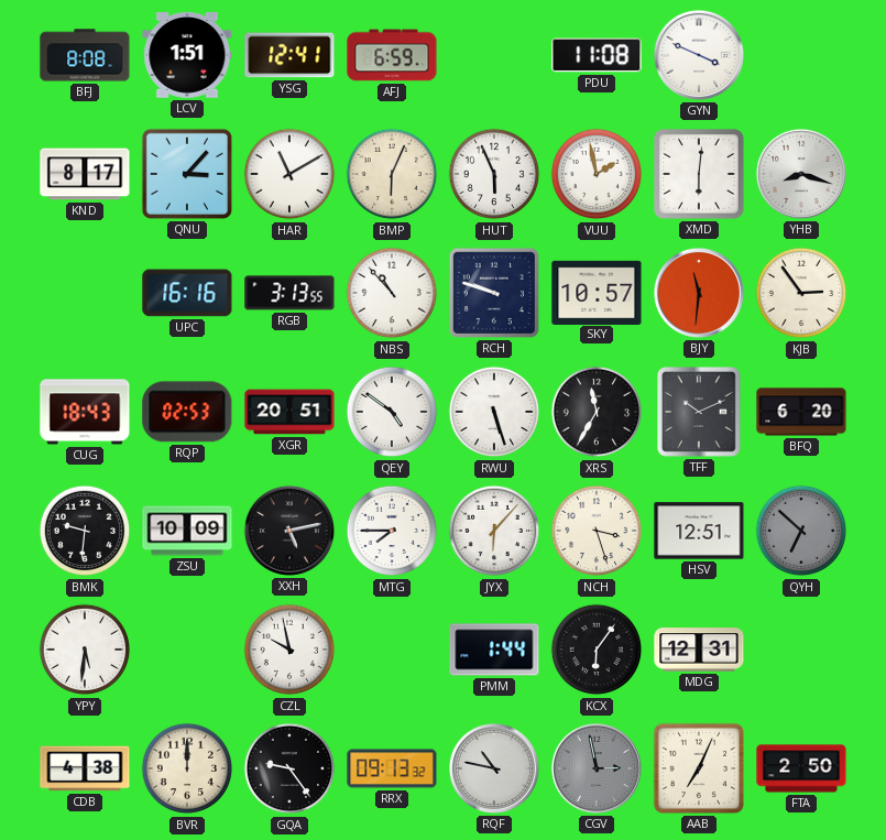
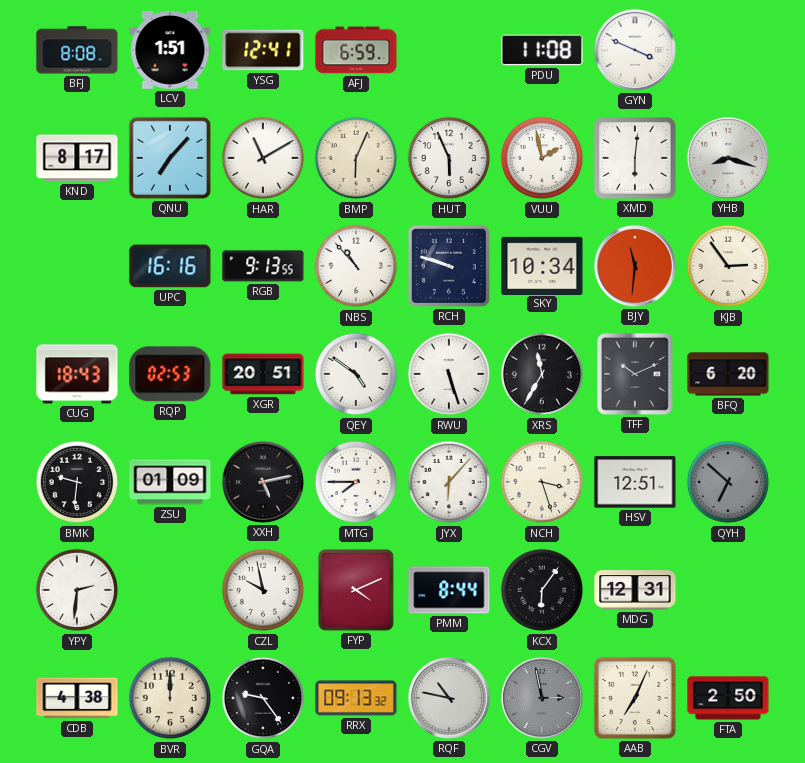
QNU: 3:07 -> 7:07 (170, 158)
RGB: 3:13 -> 9:13 (263, 266)
SKY: 10:57 -> 10:34 (542, 265)
ZSU: 10:09 -> 01:09 (170, 482)
YPY: 5:31 -> 2:31 (77, 590)
FYP: none -> 4:11 (356, 590)
PMM: 1:44 -> 8:44 (449, 590)
